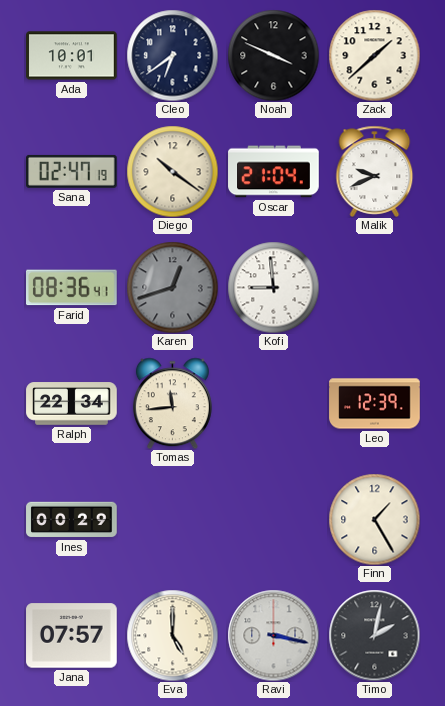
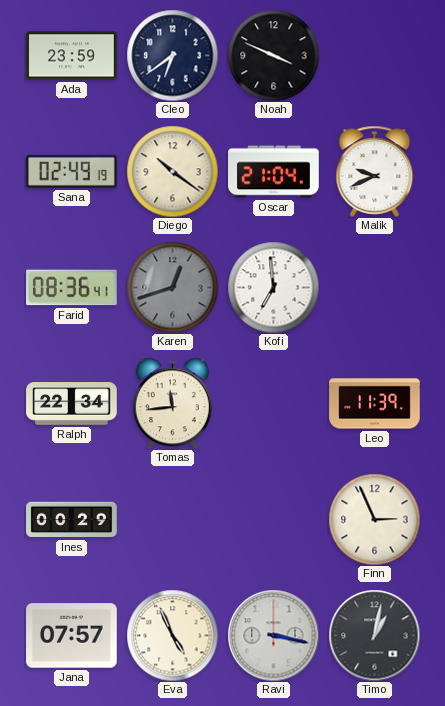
Ada: 10:01 -> 23:59 (72, 56)
Zack: 1:38 -> none (374, 55)
Sana: 02:47 -> 02:49 (72, 171)
Kofi: 8:59 -> 6:59 (273, 287)
Leo: 12:39 -> 11:39 (375, 404)
Finn: 1:25 -> 2:56 (374, 519)
Eva: 5:00 -> 4:56 (172, 635)
Timo: 2:02 -> 1:02 (374, 635)
